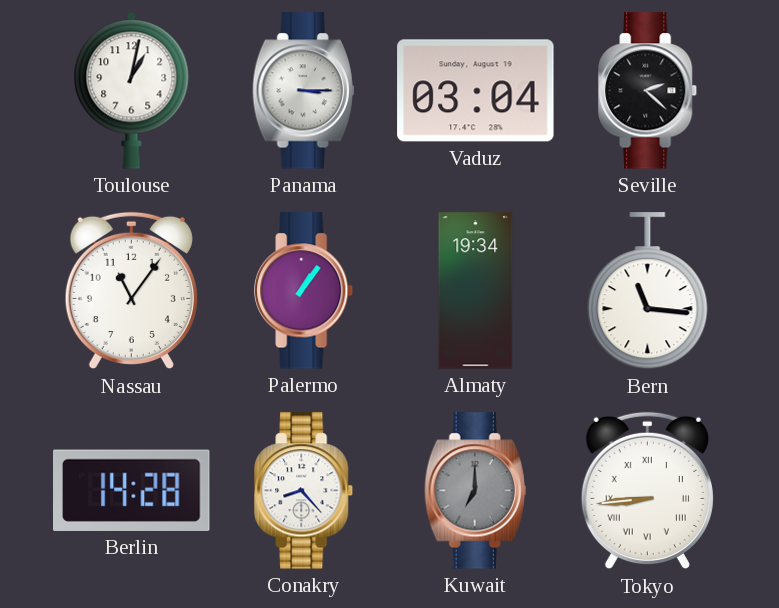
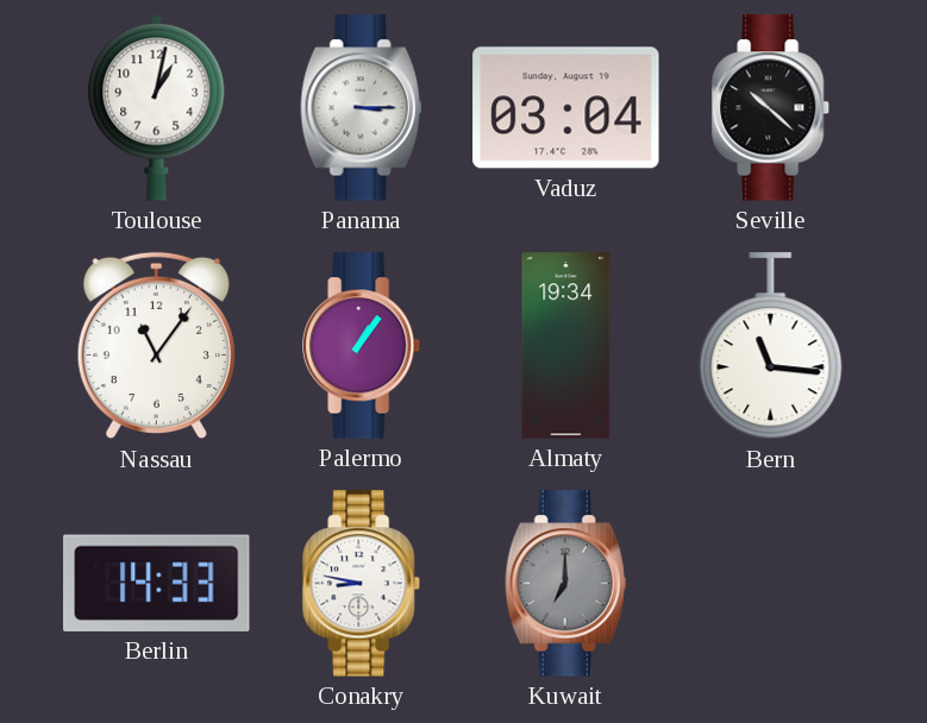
Seville: 2:22 -> 10:22 (771, 108)
Berlin: 14:28 -> 14:33 (157, 583)
Conakry: 8:23 -> 8:47 (362, 584)
Tokyo: 8:44 -> none (647, 491)
